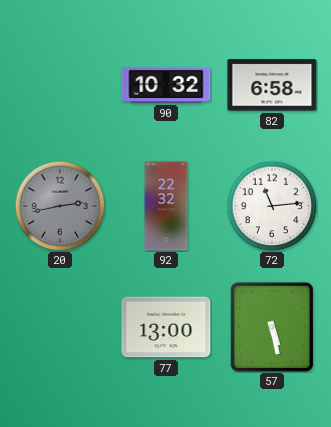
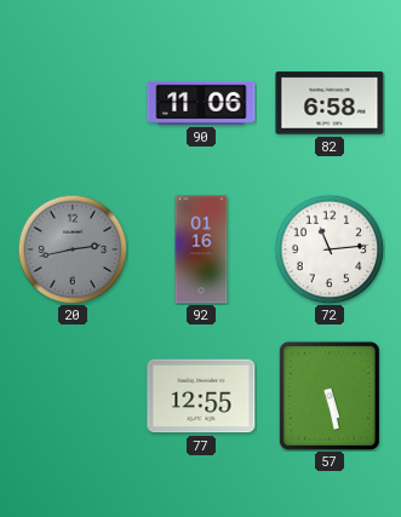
90: 10:32 -> 11:06 (201, 103)
92: 22:32 -> 01:16 (201, 249)
77: 13:00 -> 12:55 (201, 396)
